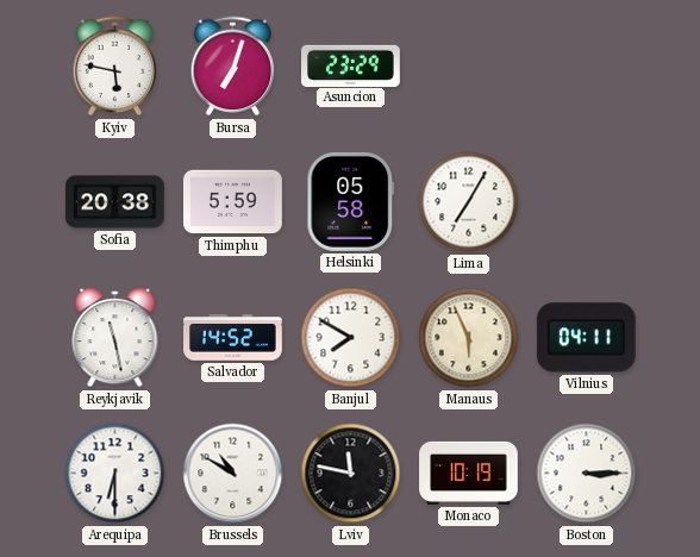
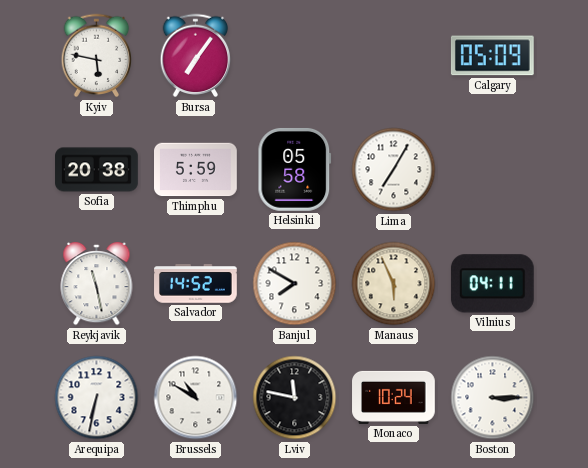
Bursa: 7:03 -> 7:06 (196, 56)
Asuncion: 23:29 -> none (351, 65)
Calgary: none -> 05:09 (492, 56)
Arequipa: 6:30 -> 6:32 (97, 398)
Monaco: 10:19 -> 10:24 (394, 397)
